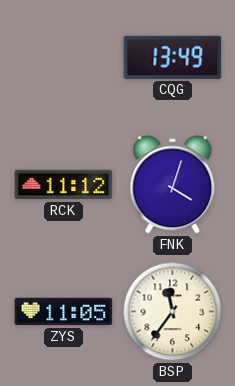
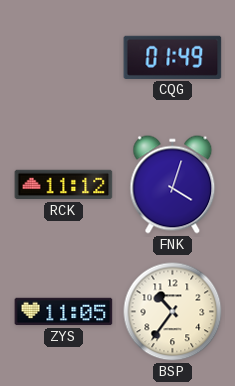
CQG: 13:49 -> 01:49 (173, 57)
BSP: 11:36 -> 10:36 (173, 312)
